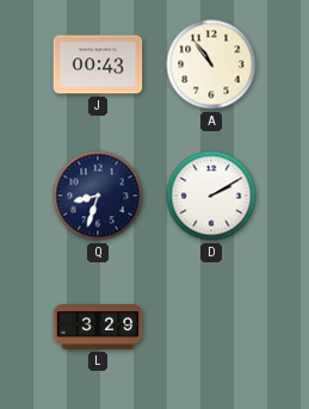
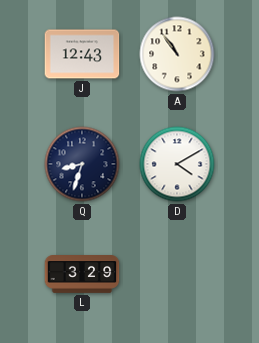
J: 00:43 -> 12:43 (82, 54)
D: 2:10 -> 4:10 (177, 164)
